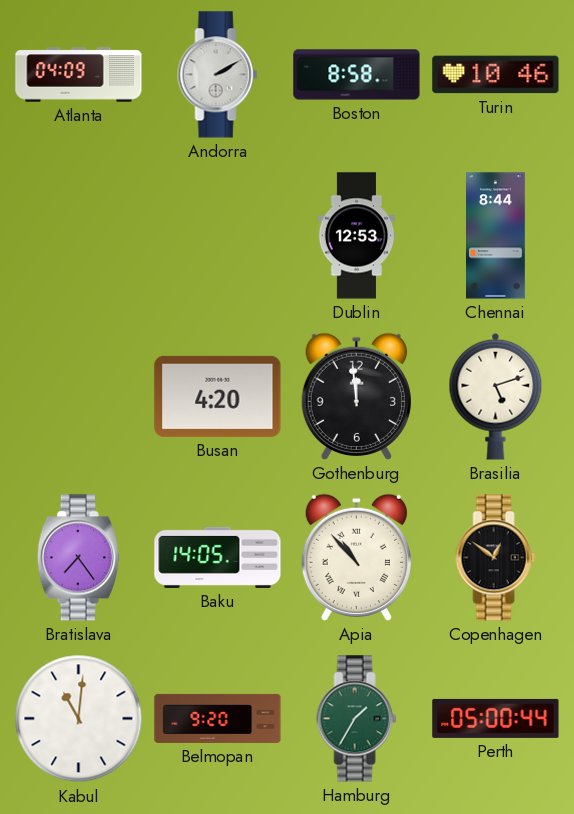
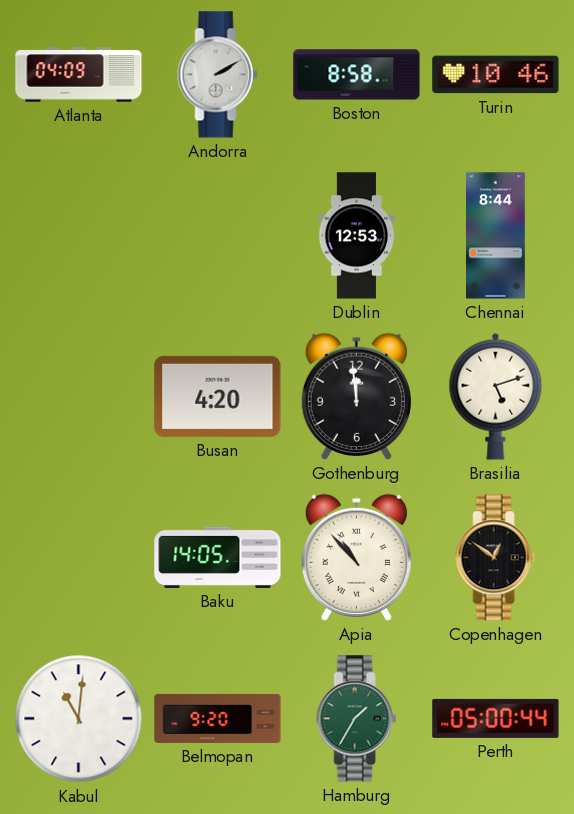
Bratislava: 7:24 -> none (78, 558)
